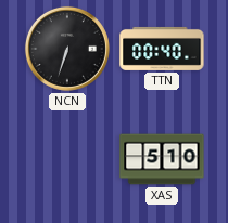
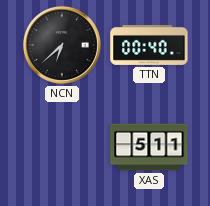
NCN: 6:33 -> 6:38 (62, 45)
XAS: 5:10 -> 5:11 (149, 147)
